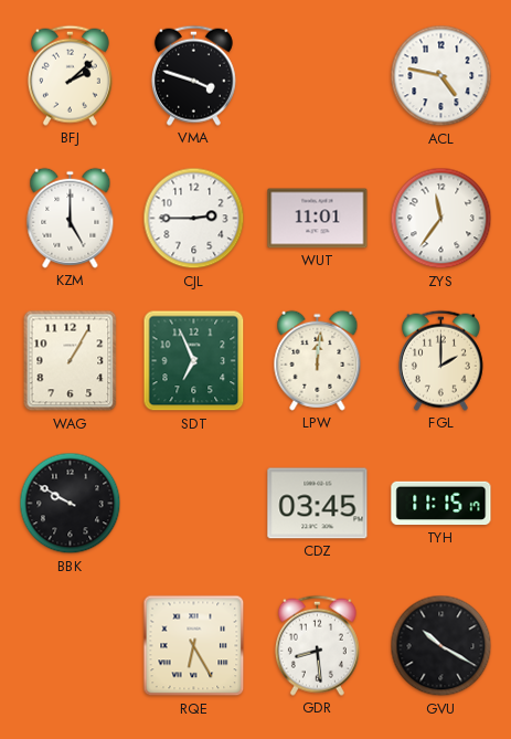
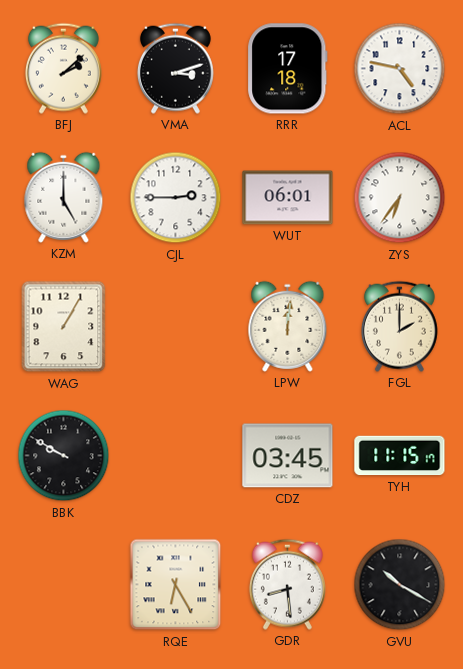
VMA: 3:48 -> 3:12 (175, 68)
RRR: none -> 17:18 (288, 69)
WUT: 11:01 -> 06:01 (288, 198)
ZYS: 11:36 -> 6:36 (400, 198)
SDT: 6:56 -> none (194, 361)
